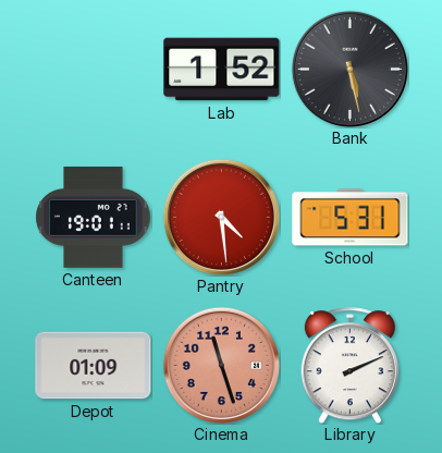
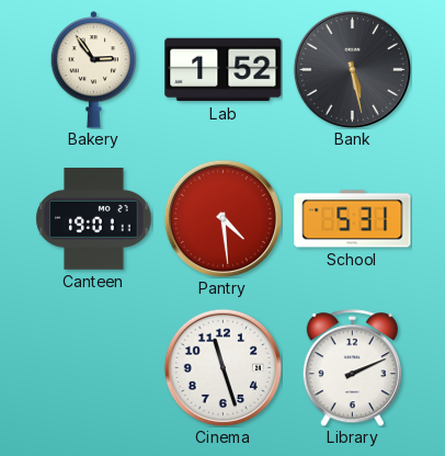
Bakery: none -> 2:54 (94, 70)
Depot: 01:09 -> none (94, 366)
Cinema dial: salmon -> white (222, 367)
